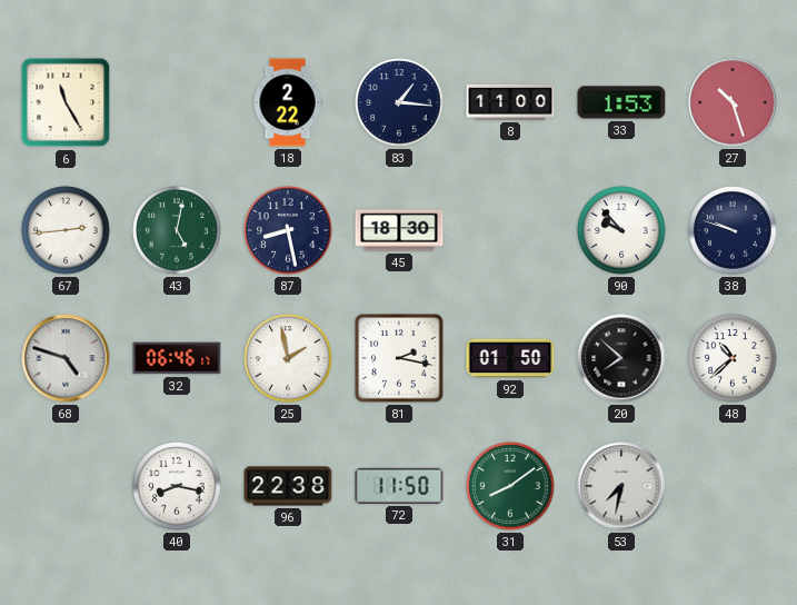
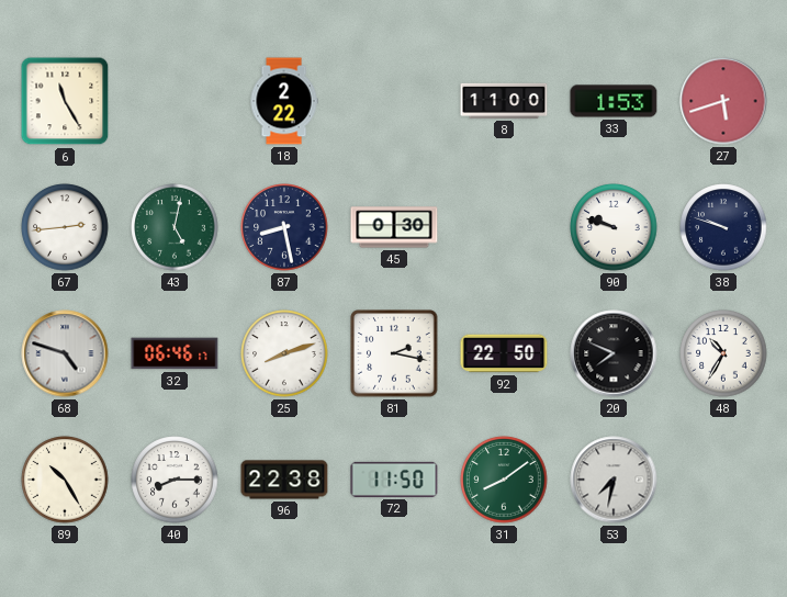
83: 1:16 -> none (399, 102)
27: 10:27 -> 5:42 (723, 101)
45: 18:30 -> 0:30 (394, 227)
90: 9:53 -> 9:48 (614, 227)
25: 1:58 -> 8:12 (284, 353)
92: 01:50 -> 22:50 (504, 353)
20: 7:52 -> 7:49 (614, 353)
48: 10:38 -> 10:35 (723, 353)
89: none -> 10:25 (65, 480)
40: 8:17 -> 8:15 (175, 480)
